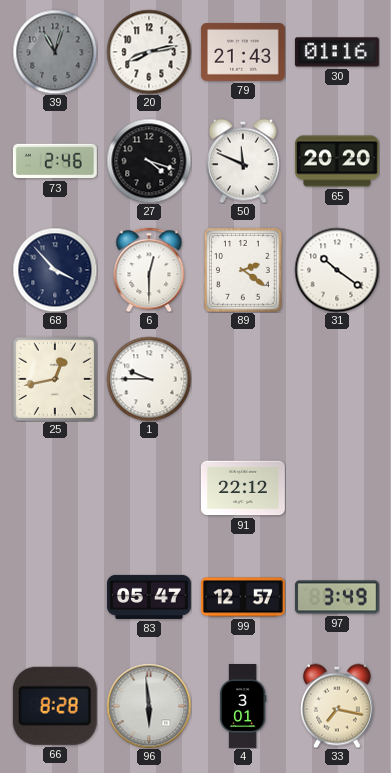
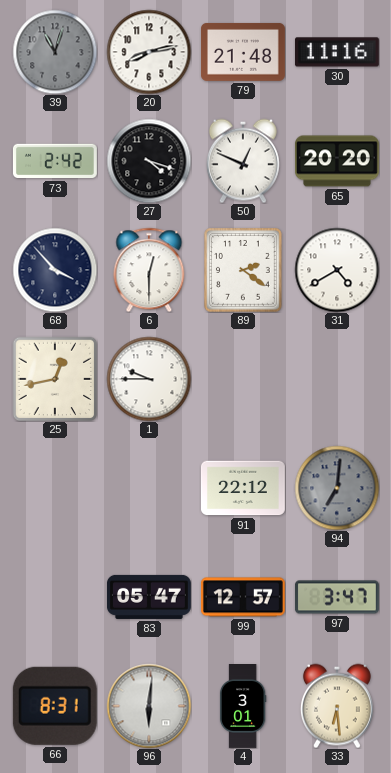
79: 21:43 -> 21:48 (243, 52)
30: 01:16 -> 11:16 (337, 52)
73: 2:46 -> 2:42 (55, 161)
50: 11:49 -> 12:49 (243, 161)
31: 10:21 -> 4:40 (337, 270)
94: none -> 7:01 (337, 488)
97: 3:49 -> 3:47 (337, 597)
66: 8:28 -> 8:31 (55, 706)
96: 5:59 -> 6:01 (149, 706)
33: 7:17 -> 6:29 (337, 706)
